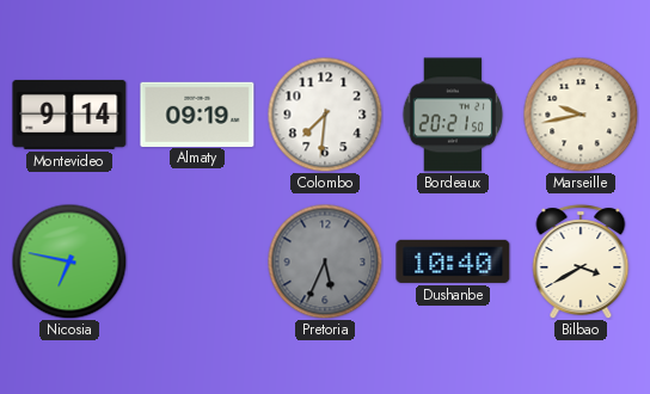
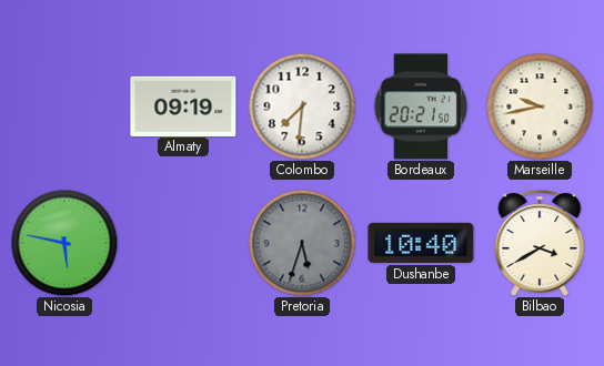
Montevideo: 9:14 -> none (69, 115)
Nicosia: 6:47 -> 5:47 (64, 243)
Pretoria: 5:34 -> 5:33 (302, 243)
